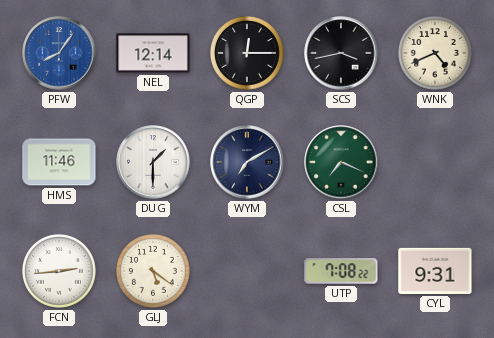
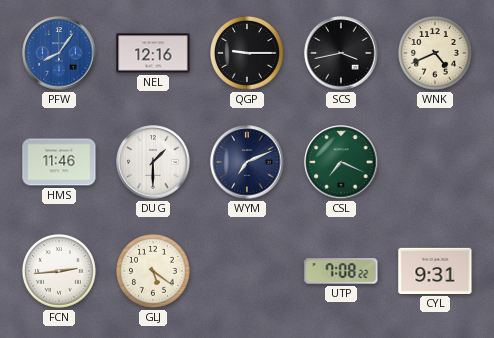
NEL: 12:14 -> 12:16 (153, 53)
QGP: 12:15 -> 9:15 (248, 54)
WYM: 7:10 -> 7:11 (247, 162)
